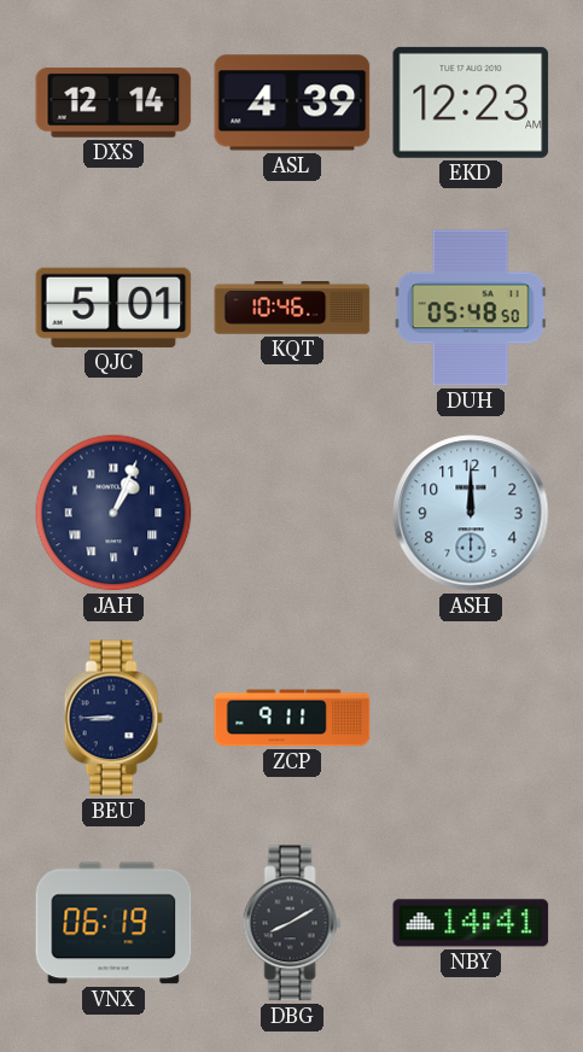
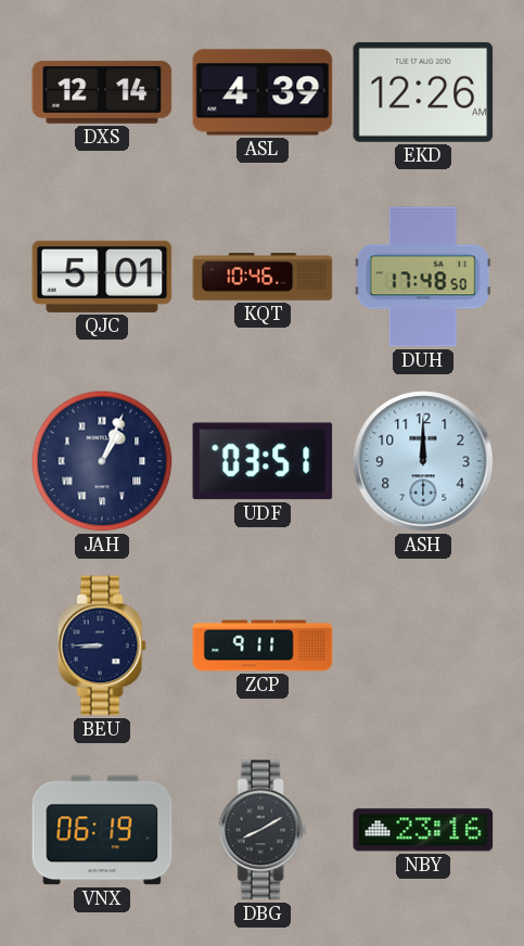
EKD: 12:23 -> 12:26 (423, 92)
DUH: 05:48 -> 17:48 (423, 277)
UDF: none -> 03:51 (263, 461)
NBY: 14:41 -> 23:16 (423, 830)
